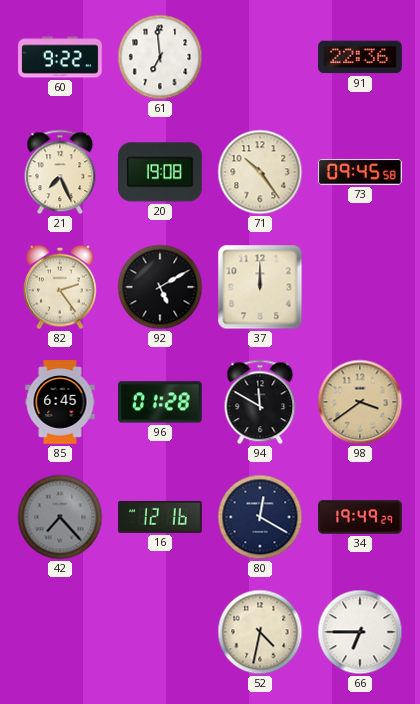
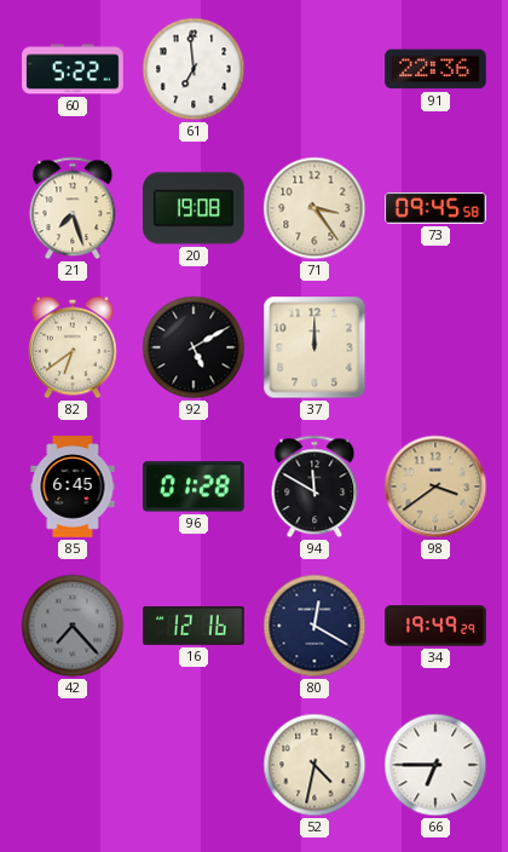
60: 9:22 -> 5:22 (73, 69)
21: 7:26 -> 7:27 (73, 208)
71: 10:24 -> 3:24 (314, 208)
82: 2:24 -> 6:39 (74, 347)
